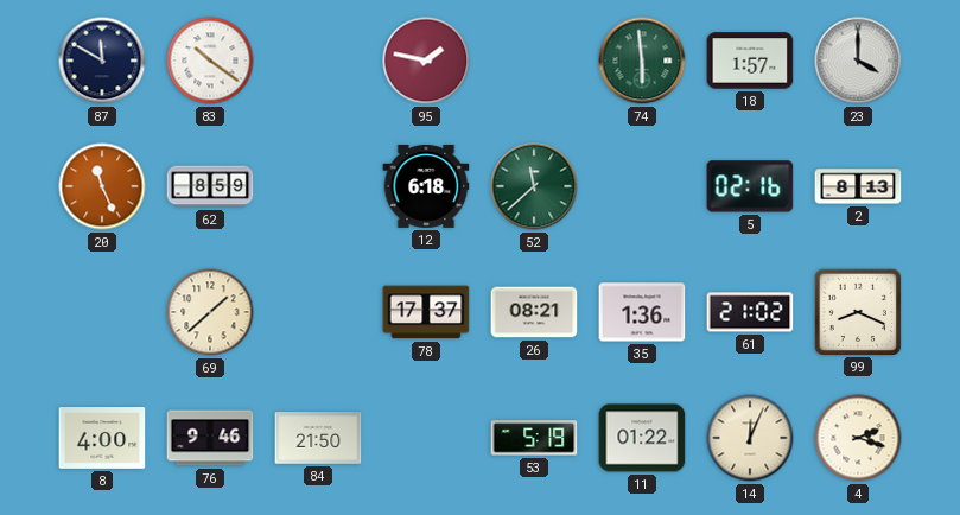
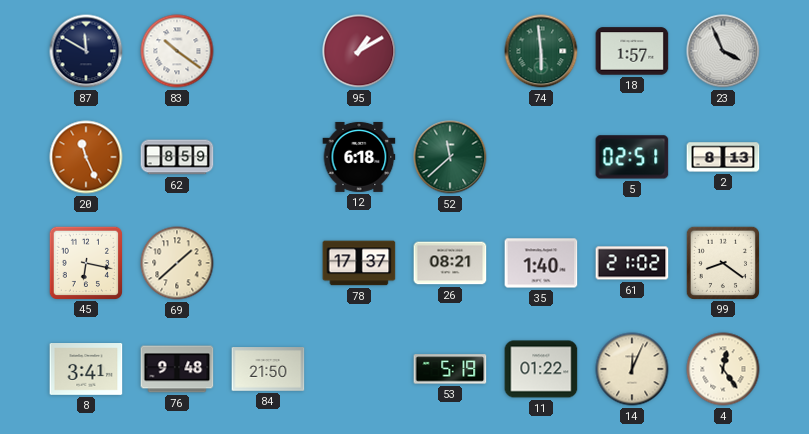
95: 1:47 -> 1:10 (359, 51)
23: 4:00 -> 3:56 (723, 51)
5: 02:16 -> 02:51 (632, 157)
45: none -> 6:17 (85, 262)
35: 1:36 -> 1:40 (541, 263)
99: 8:19 -> 8:21 (722, 262)
8: 4:00 -> 3:41 (86, 370)
76: 9:46 -> 9:48 (177, 369)
4: 2:18 -> 12:24 (723, 369)
